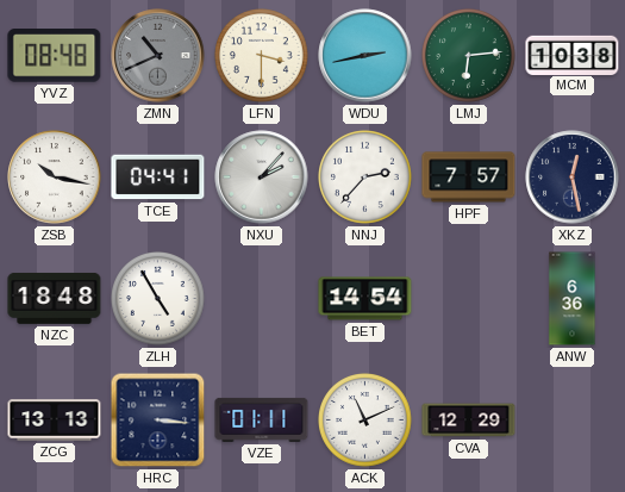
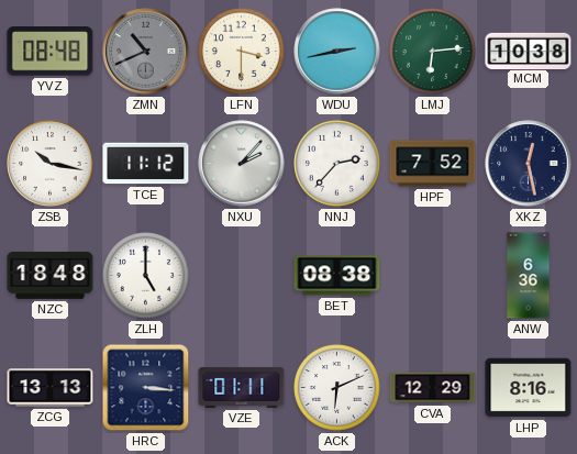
TCE: 04:41 -> 11:12 (146, 164)
HPF: 7:57 -> 7:52 (433, 164)
ZLH: 4:55 -> 5:00 (146, 276)
BET: 14:54 -> 08:38 (337, 276)
ACK: 11:11 -> 6:11 (337, 388)
LHP: none -> 8:16 (529, 388)
